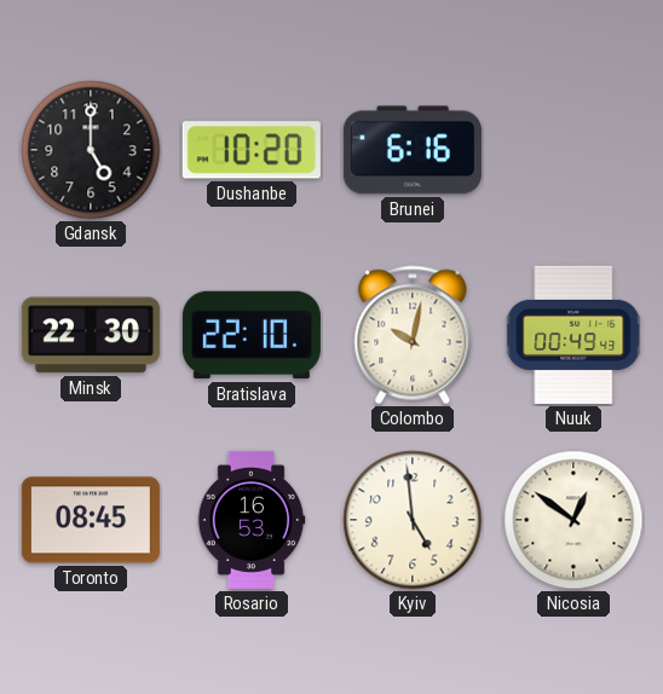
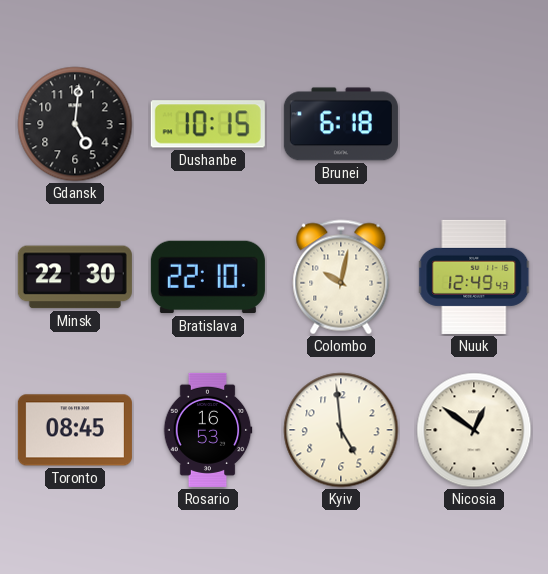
Gdansk: 5:00 -> 5:01 (75, 124)
Dushanbe: 10:20 -> 10:15 (208, 124)
Brunei: 6:16 -> 6:18 (341, 124)
Nuuk: 00:49 -> 12:49 (475, 277)
